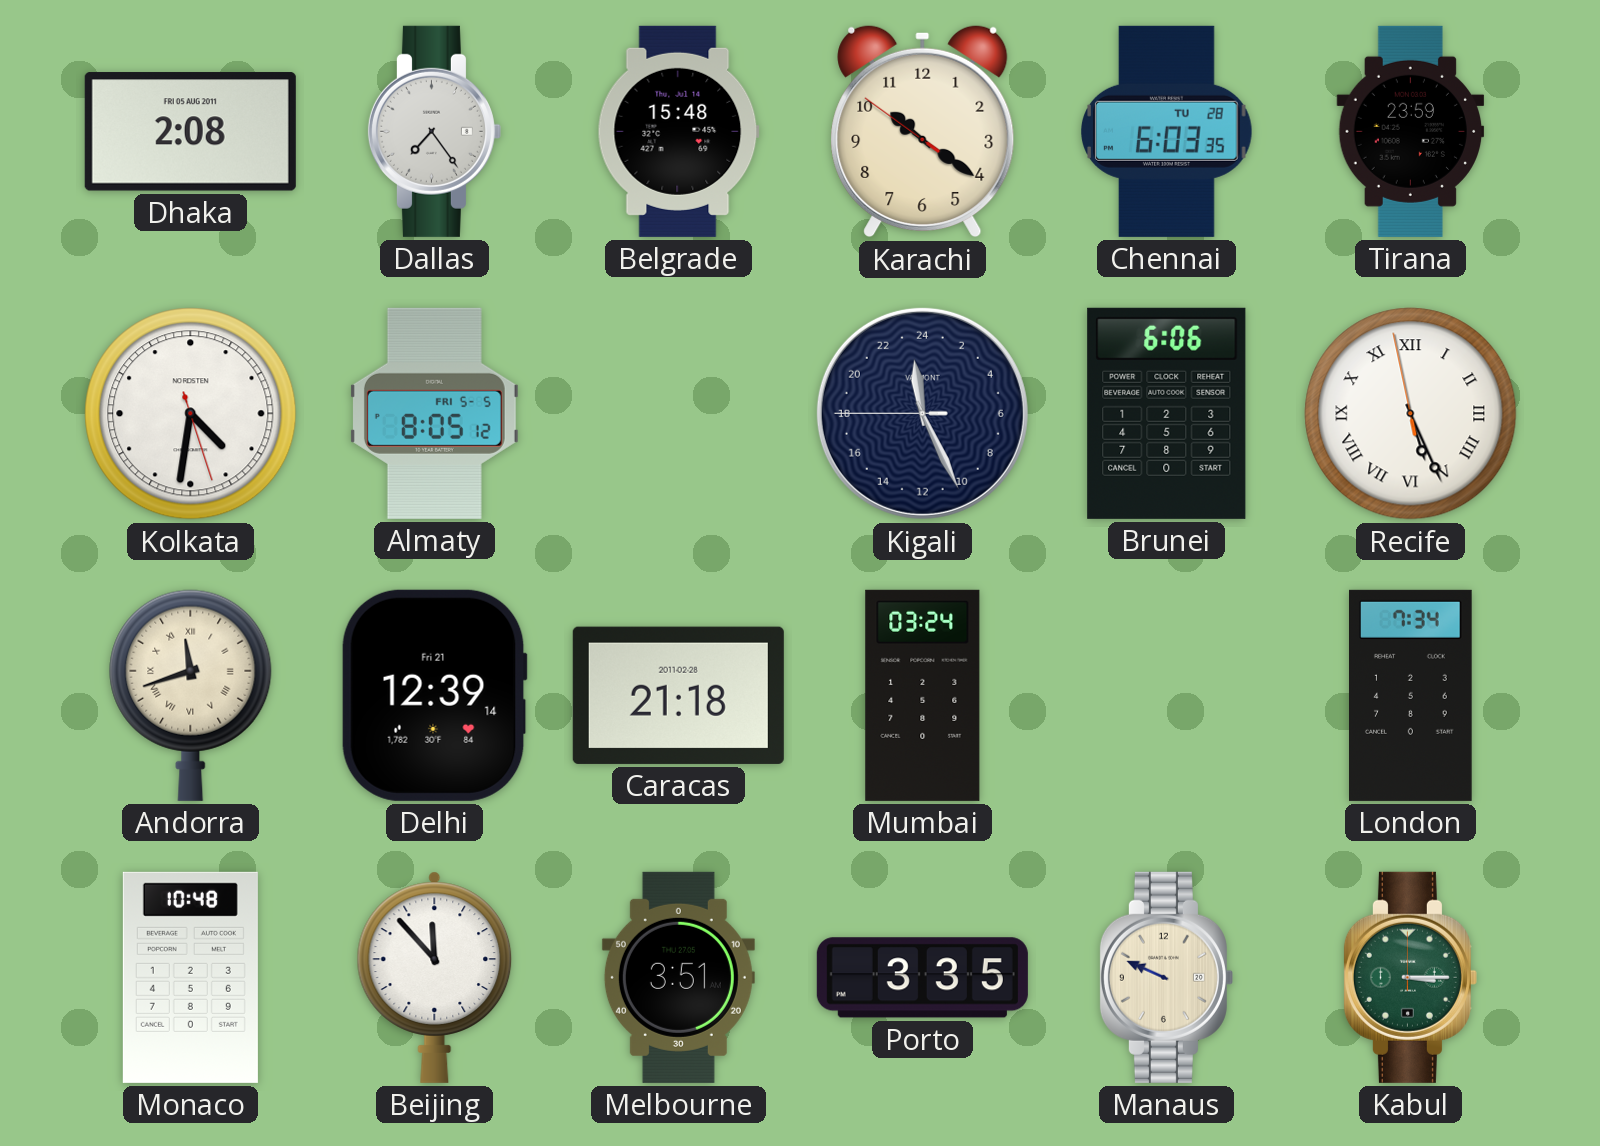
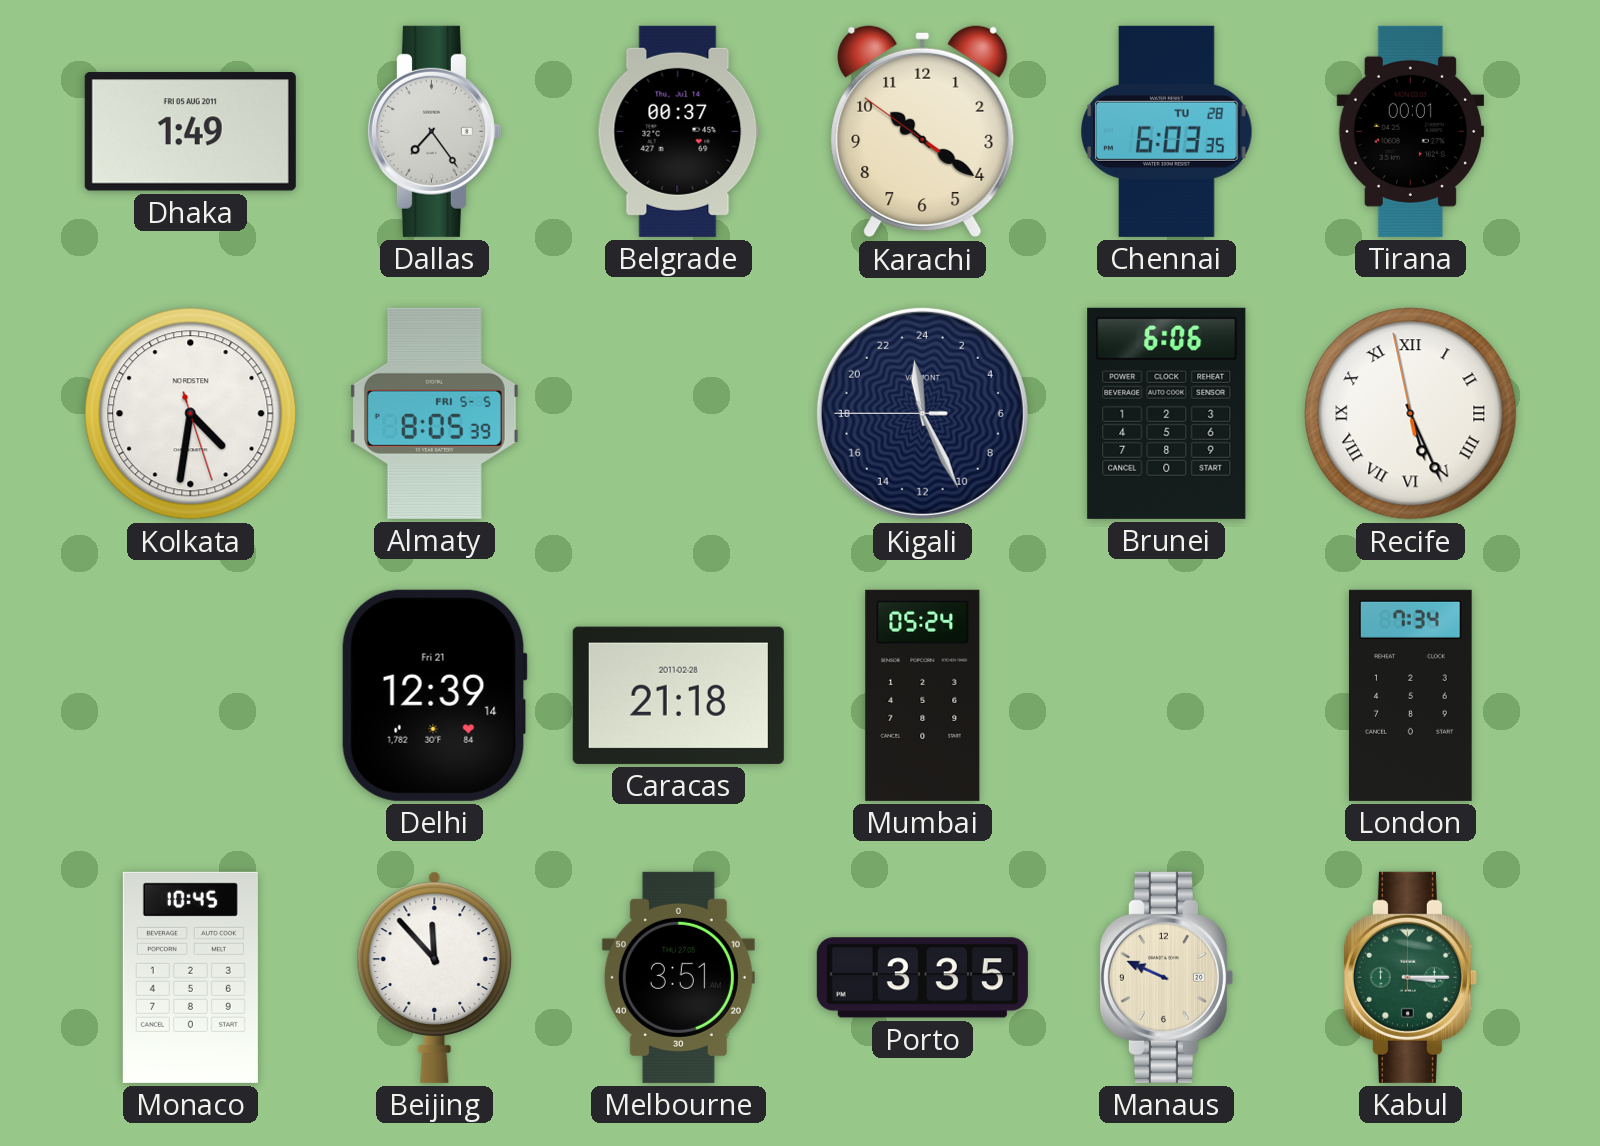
Dhaka: 2:08 -> 1:49 (190, 132)
Belgrade: 15:48 -> 00:37 (678, 131)
Tirana: 23:59 -> 00:01 (1411, 131)
Almaty: 8:05:12 -> 8:05:39 (434, 413)
Andorra: 11:42 -> none (191, 695)
Mumbai: 03:24 -> 05:24 (923, 695)
Monaco: 10:48 -> 10:45 (190, 977)
